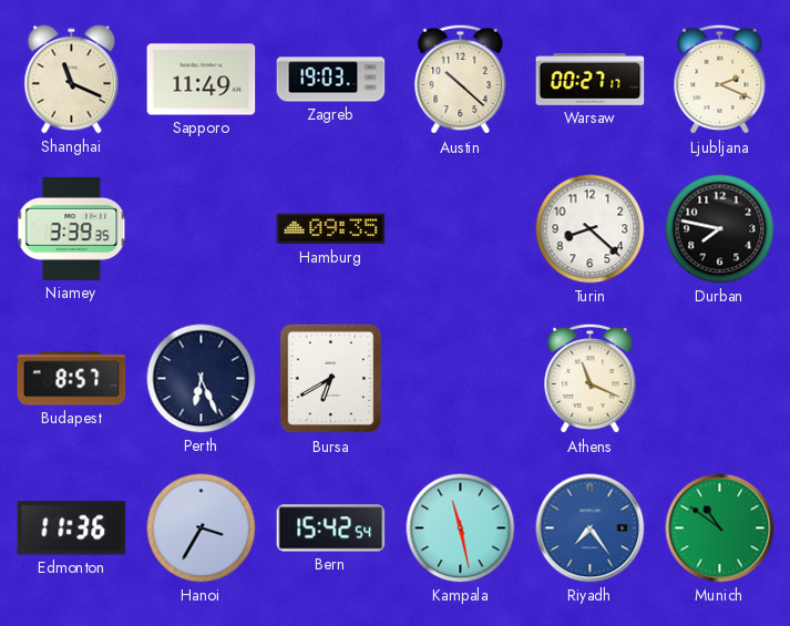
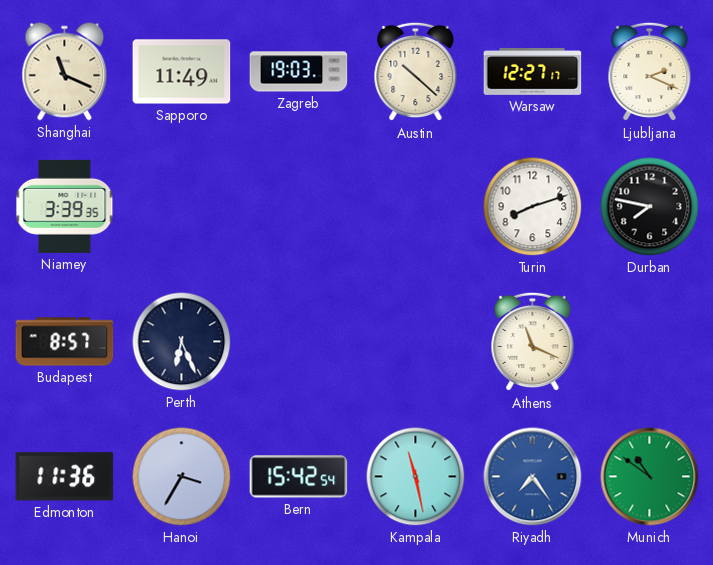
Warsaw: 00:27 -> 12:27 (533, 72)
Hamburg: 09:35 -> none (331, 229)
Turin: 8:22 -> 8:12 (533, 207)
Bursa: 6:40 -> none (331, 379)
